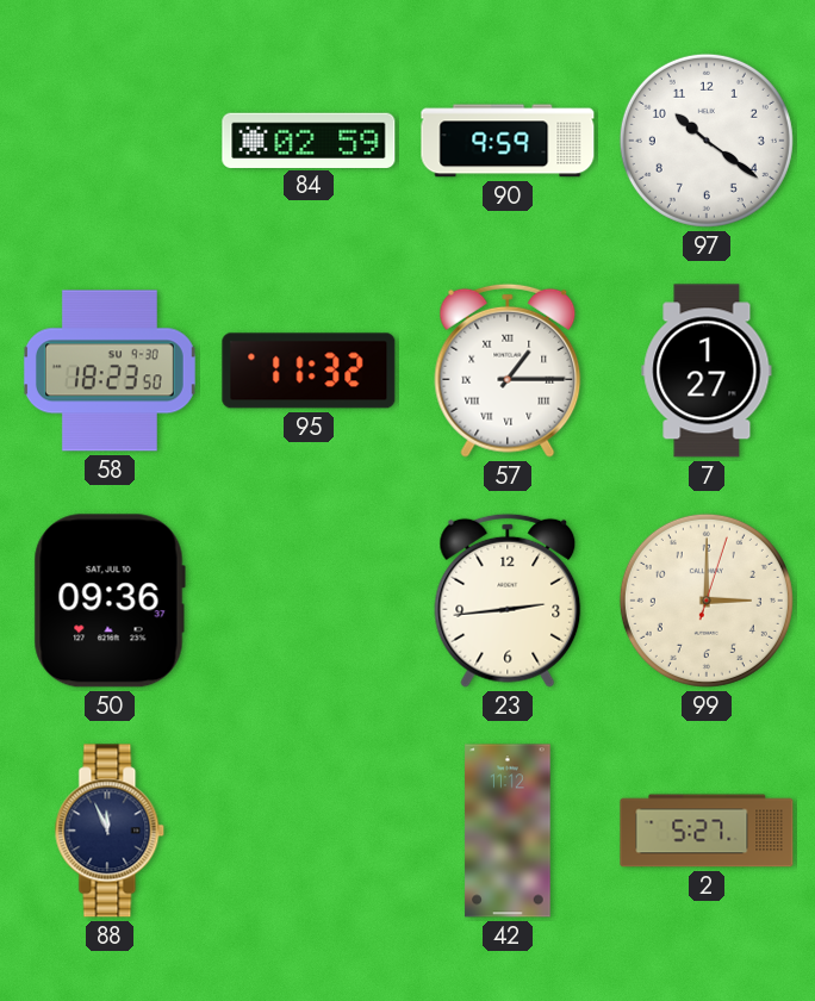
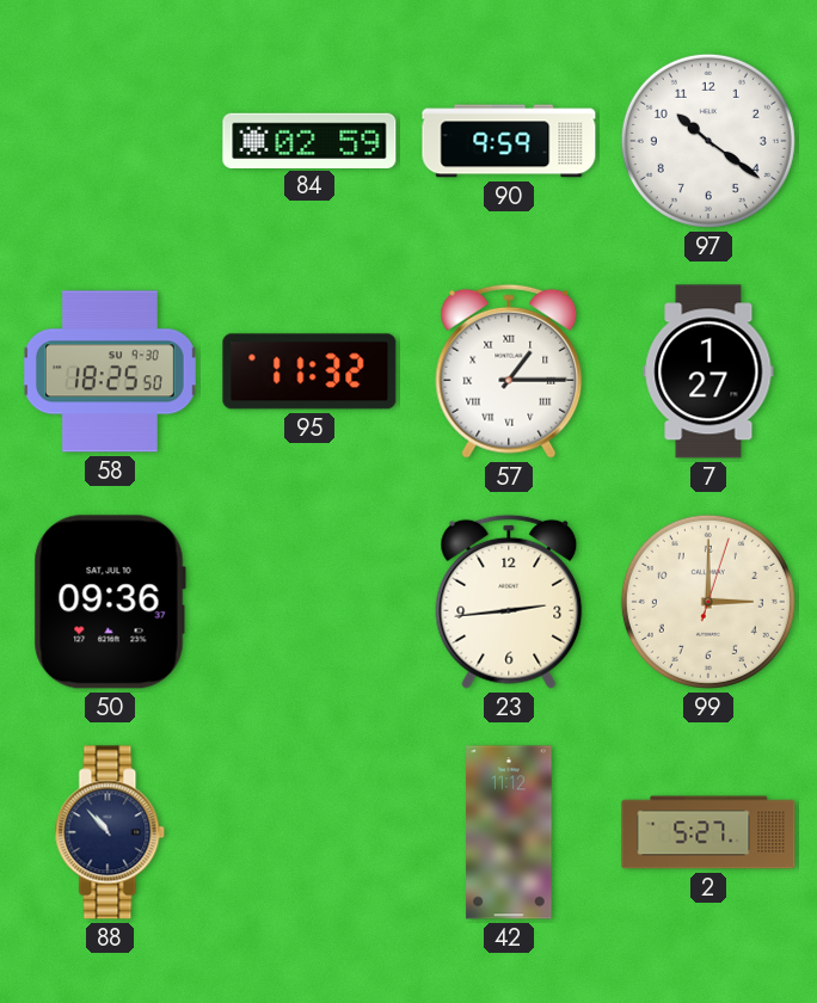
58: 18:23 -> 18:25 (110, 371)
88: 11:56 -> 10:53 (110, 832)
